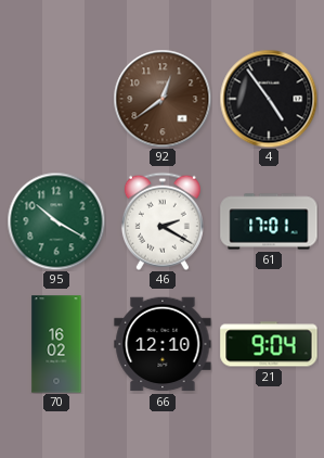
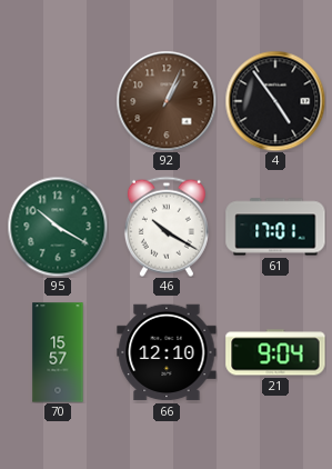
92: 12:39 -> 1:04 (167, 101)
46: 2:20 -> 10:20 (167, 227)
70: 16:02 -> 15:57 (58, 352)
